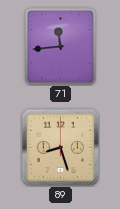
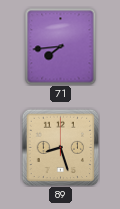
71: 11:44 -> 7:44 (61, 46)
